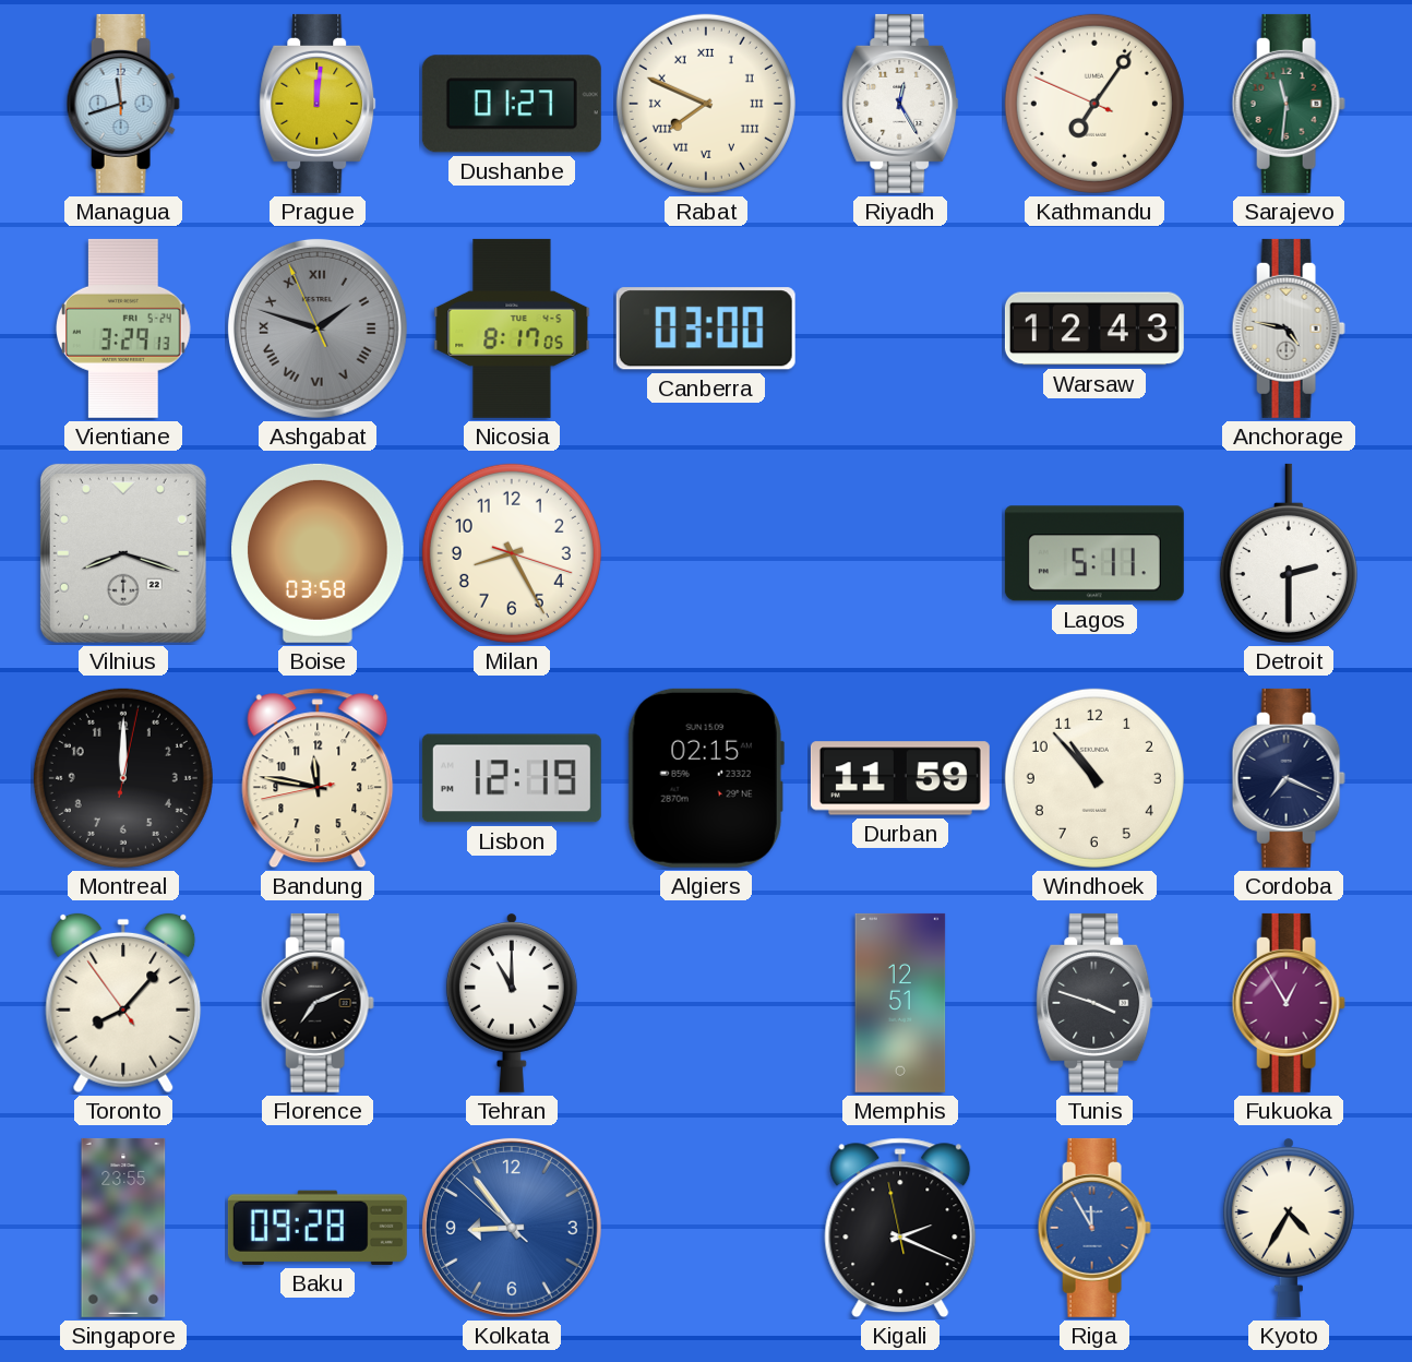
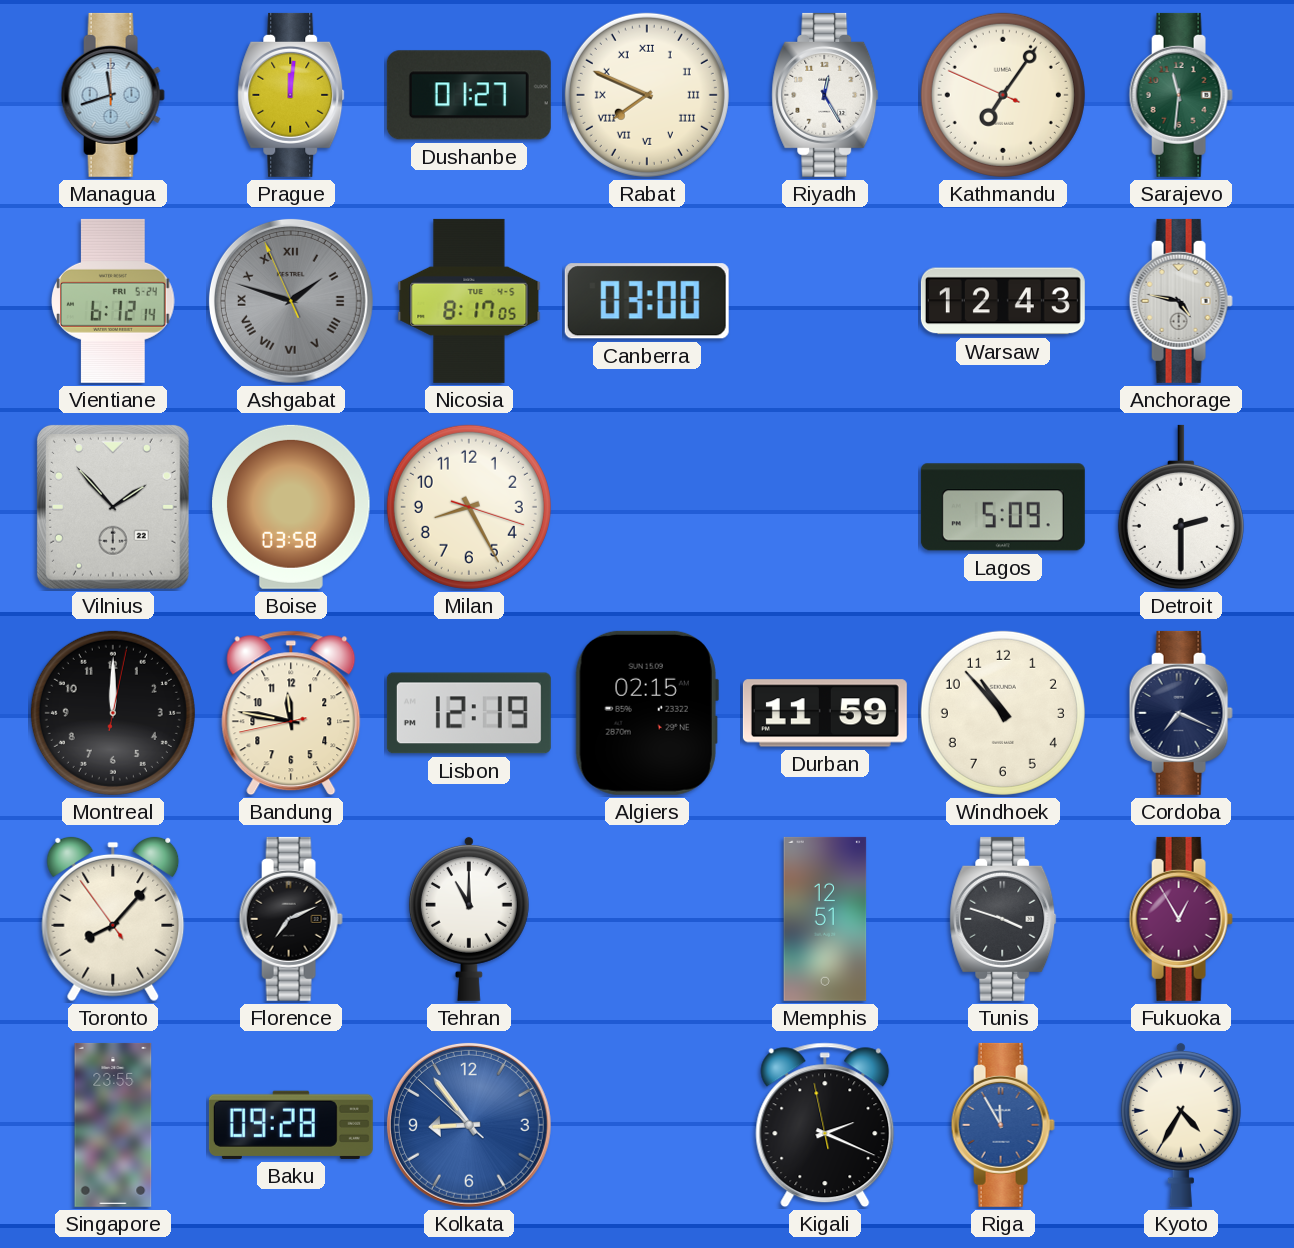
Vientiane: 3:29 -> 6:12 (114, 301)
Vilnius: 8:18 -> 1:53 (113, 507)
Lagos: 5:11 -> 5:09 (1003, 507)
